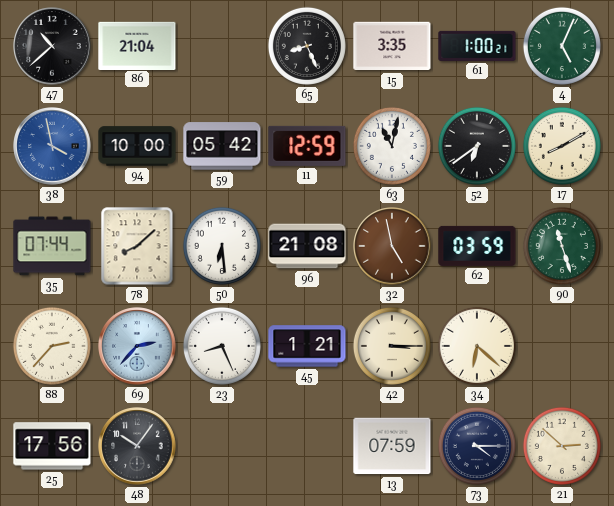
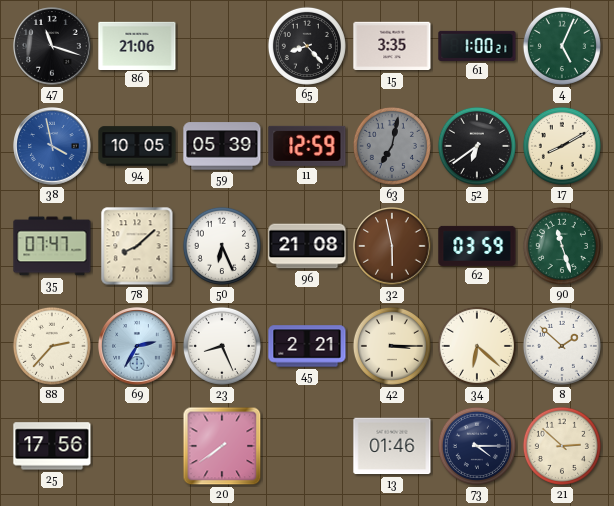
47: 10:38 -> 11:18 (52, 46)
86: 21:04 -> 21:06 (137, 45)
65: 8:26 -> 8:23 (307, 46)
94: 10:00 -> 10:05 (137, 146)
59: 05:42 -> 05:39 (222, 146)
63: 11:02 -> 7:02 (392, 146)
63 dial: white -> grey (392, 146)
35: 07:44 -> 07:47 (52, 246)
50: 6:29 -> 6:26 (222, 246)
32: 4:58 -> 5:58 (392, 246)
69: 2:37 -> 2:35 (137, 346)
45: 1:21 -> 2:21 (307, 346)
8: none -> 1:52 (562, 346)
48: 10:06 -> none (137, 446)
20: none -> 7:39 (222, 446)
13: 07:59 -> 01:46 (392, 446)
